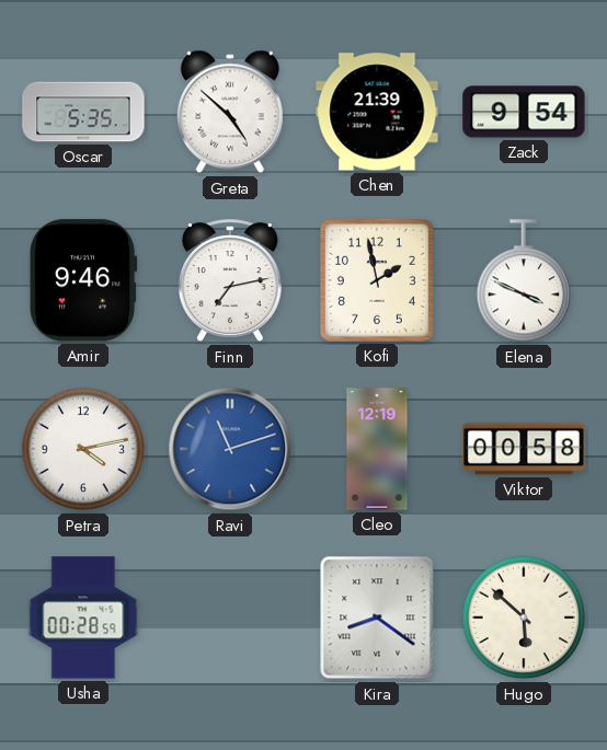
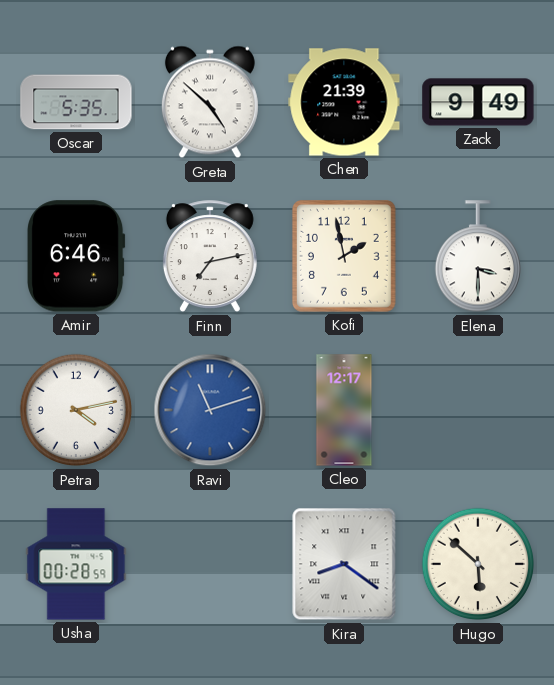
Zack: 9:54 -> 9:49 (478, 102)
Amir: 9:46 -> 6:46 (77, 256)
Elena: 3:49 -> 3:30 (477, 257)
Cleo: 12:19 -> 12:17 (344, 410)
Viktor: 00:58 -> none (524, 449)
